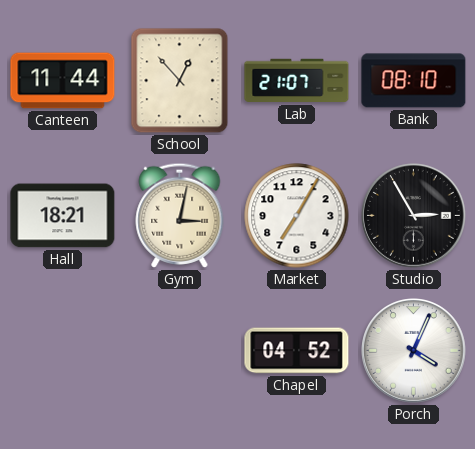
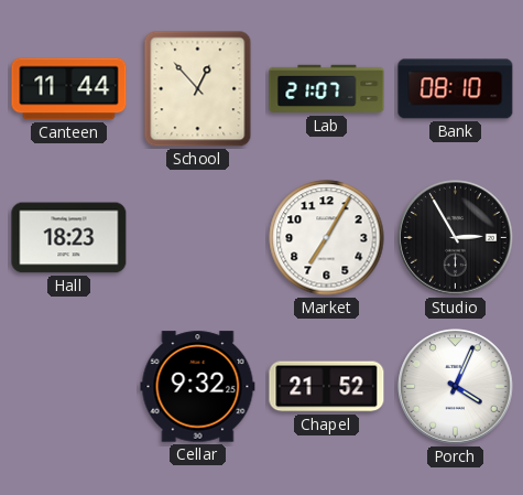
Hall: 18:21 -> 18:23 (69, 238)
Gym: 3:02 -> none (180, 215)
Cellar: none -> 9:32 (198, 387)
Chapel: 04:52 -> 21:52 (327, 387)
